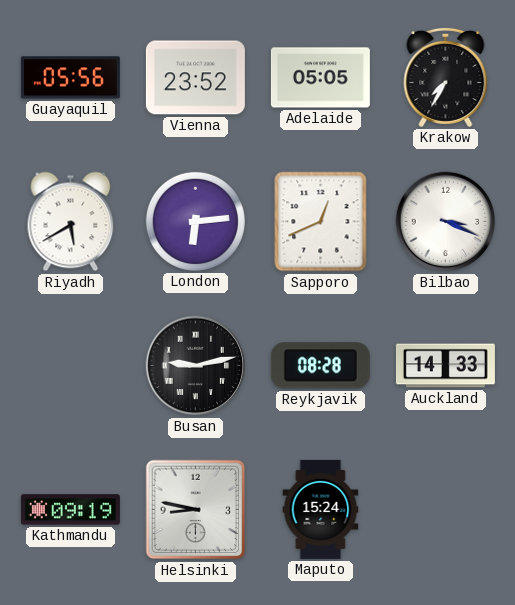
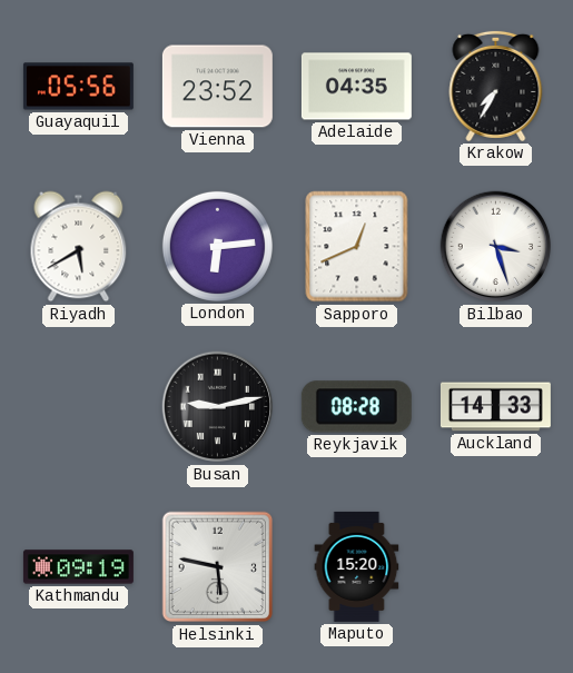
Adelaide: 05:05 -> 04:35 (356, 87)
Bilbao: 3:19 -> 3:27 (496, 247)
Helsinki: 8:47 -> 5:47 (218, 567)
Maputo: 15:24 -> 15:20 (357, 566)
